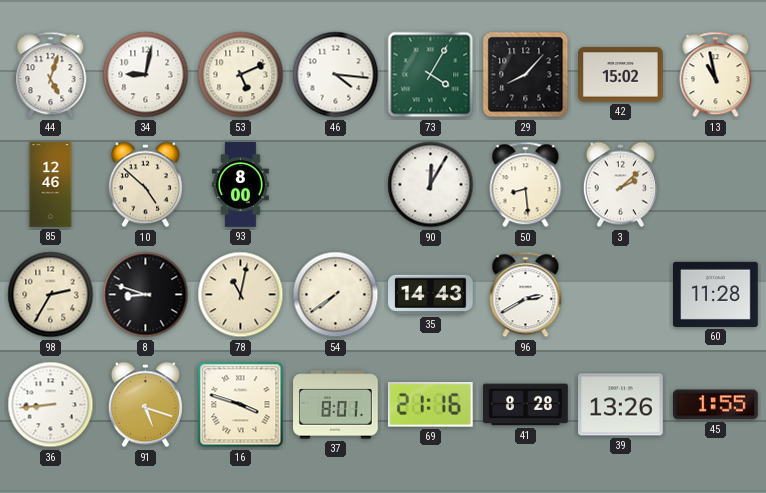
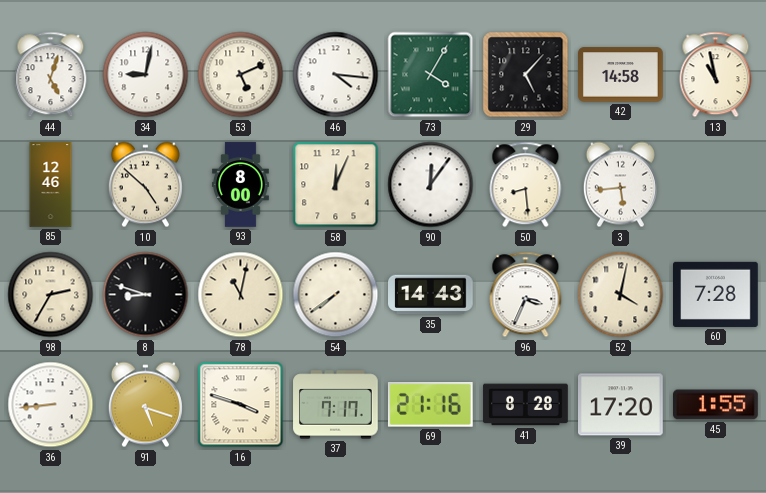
29: 8:07 -> 5:07 (526, 75)
42: 15:02 -> 14:58 (621, 75)
58: none -> 12:04 (336, 185)
90: 12:05 -> 12:06 (431, 185)
3: 2:08 -> 5:44 (620, 185)
96: 2:40 -> 3:34 (526, 295)
52: none -> 4:02 (621, 295)
60: 11:28 -> 7:28 (716, 294)
37: 8:01 -> 7:17 (336, 405)
39: 13:26 -> 17:20 (621, 405)
